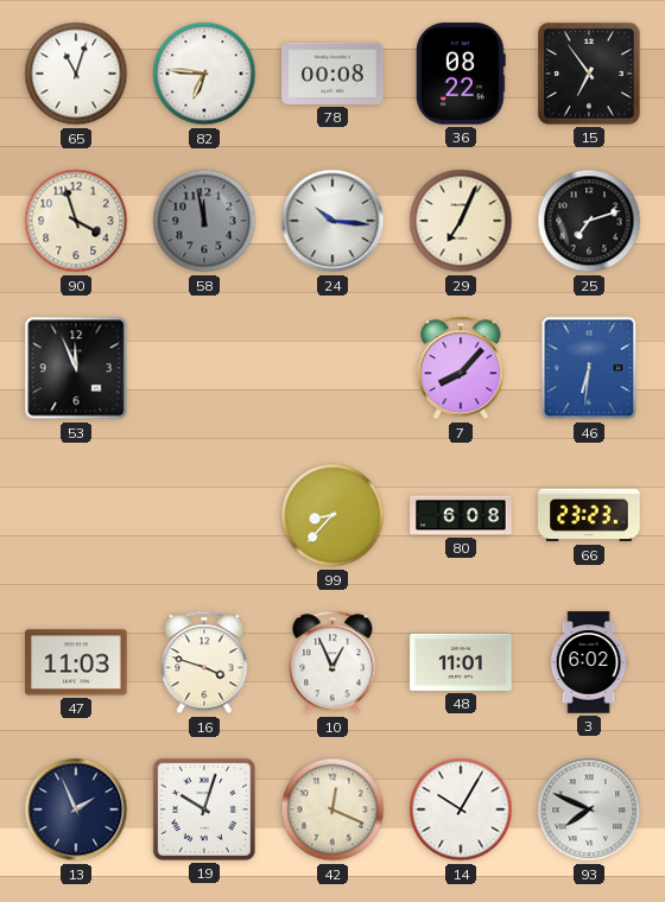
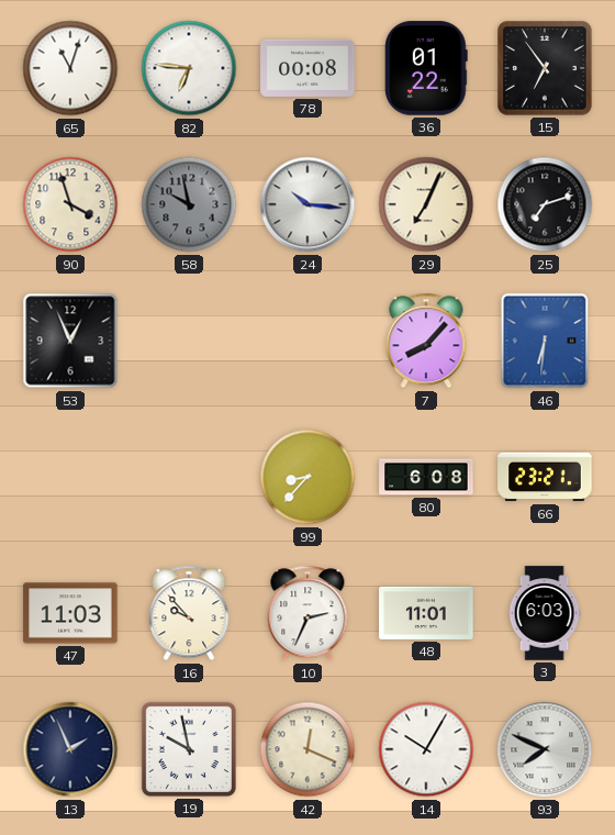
36: 08:22 -> 01:22 (427, 68)
58: 11:58 -> 9:58 (189, 204)
53: 11:56 -> 12:56 (70, 341)
66: 23:23 -> 23:21 (545, 477)
16: 3:48 -> 9:53 (189, 613)
10: 12:56 -> 2:34 (307, 613)
3: 6:02 -> 6:03 (545, 613)
19: 10:03 -> 9:58 (189, 749)
